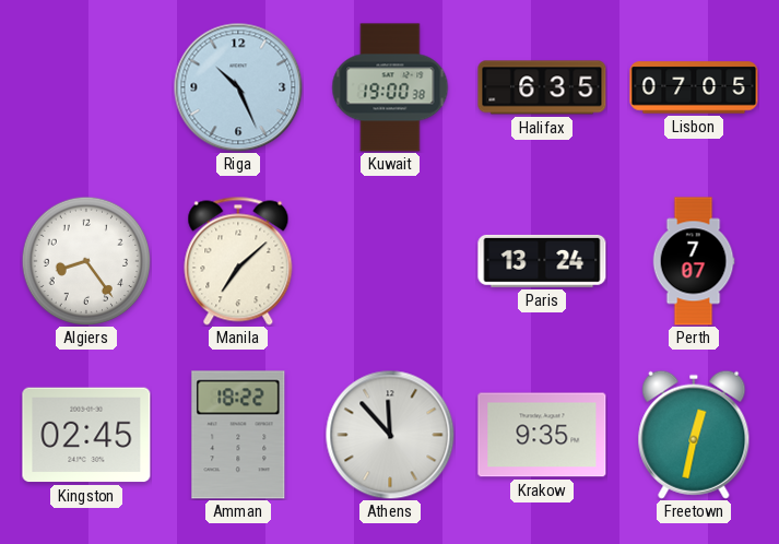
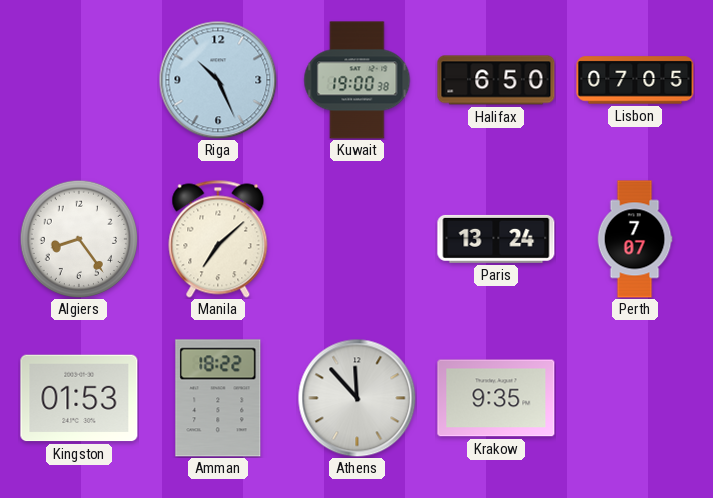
Halifax: 6:35 -> 6:50 (496, 80)
Kingston: 02:45 -> 01:53 (79, 398)
Freetown: 12:32 -> none (694, 435)
